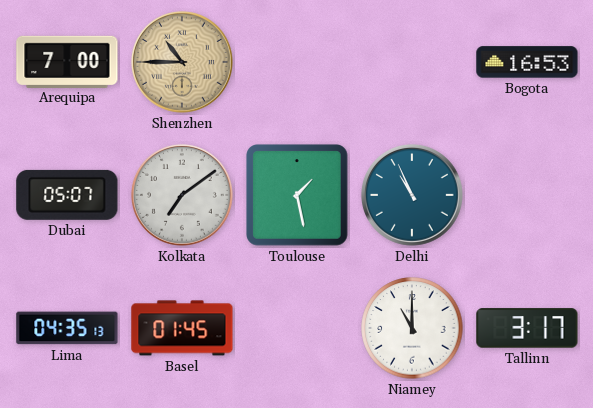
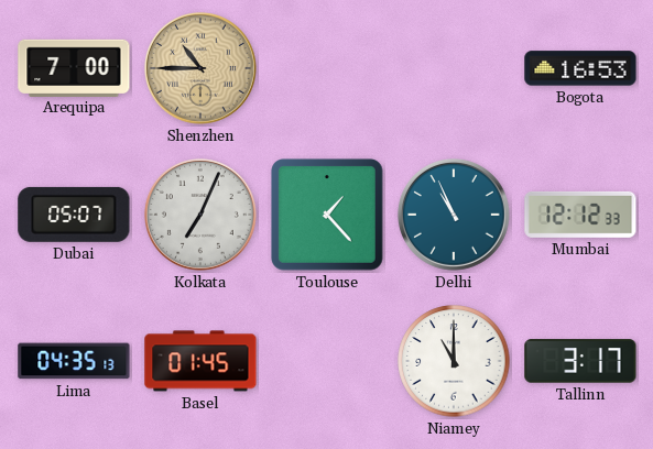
Kolkata: 7:09 -> 7:04 (200, 215)
Toulouse: 1:28 -> 1:23 (327, 215)
Mumbai: none -> 12:12 (580, 215)
